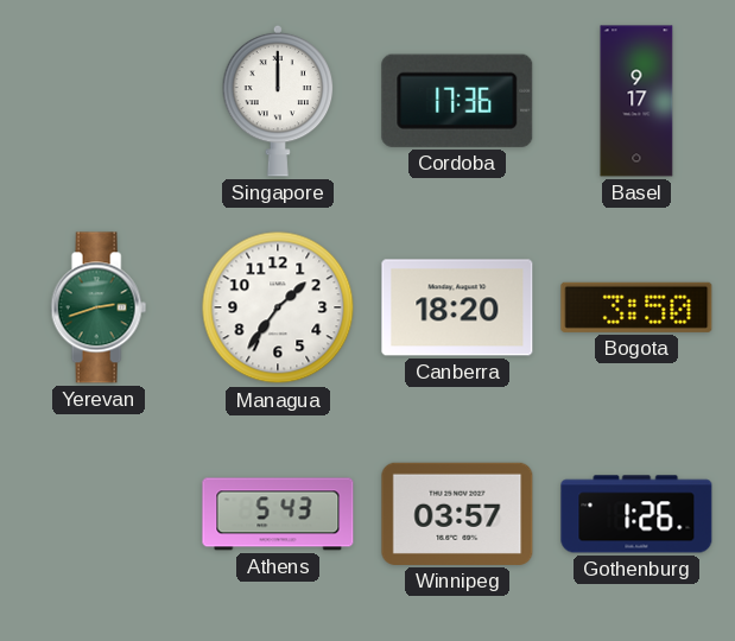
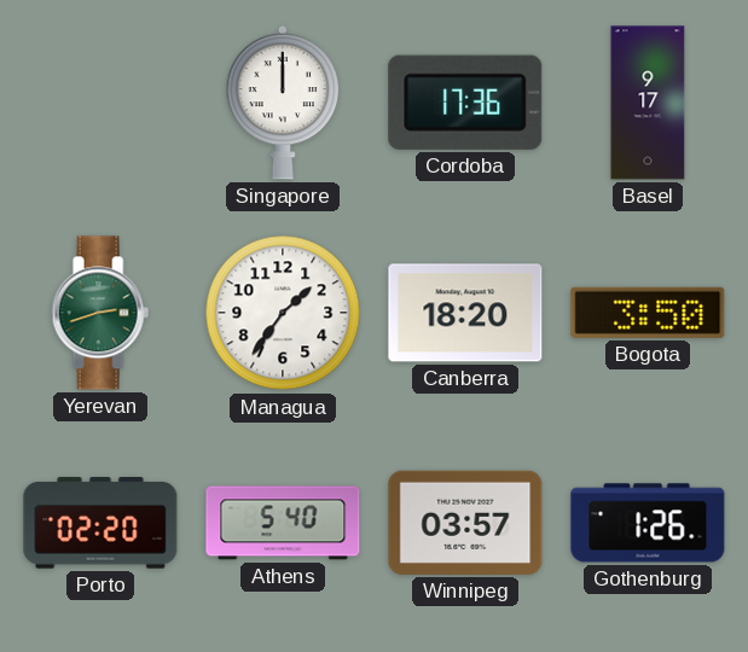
Porto: none -> 02:20 (100, 523)
Athens: 5:43 -> 5:40 (283, 523)
